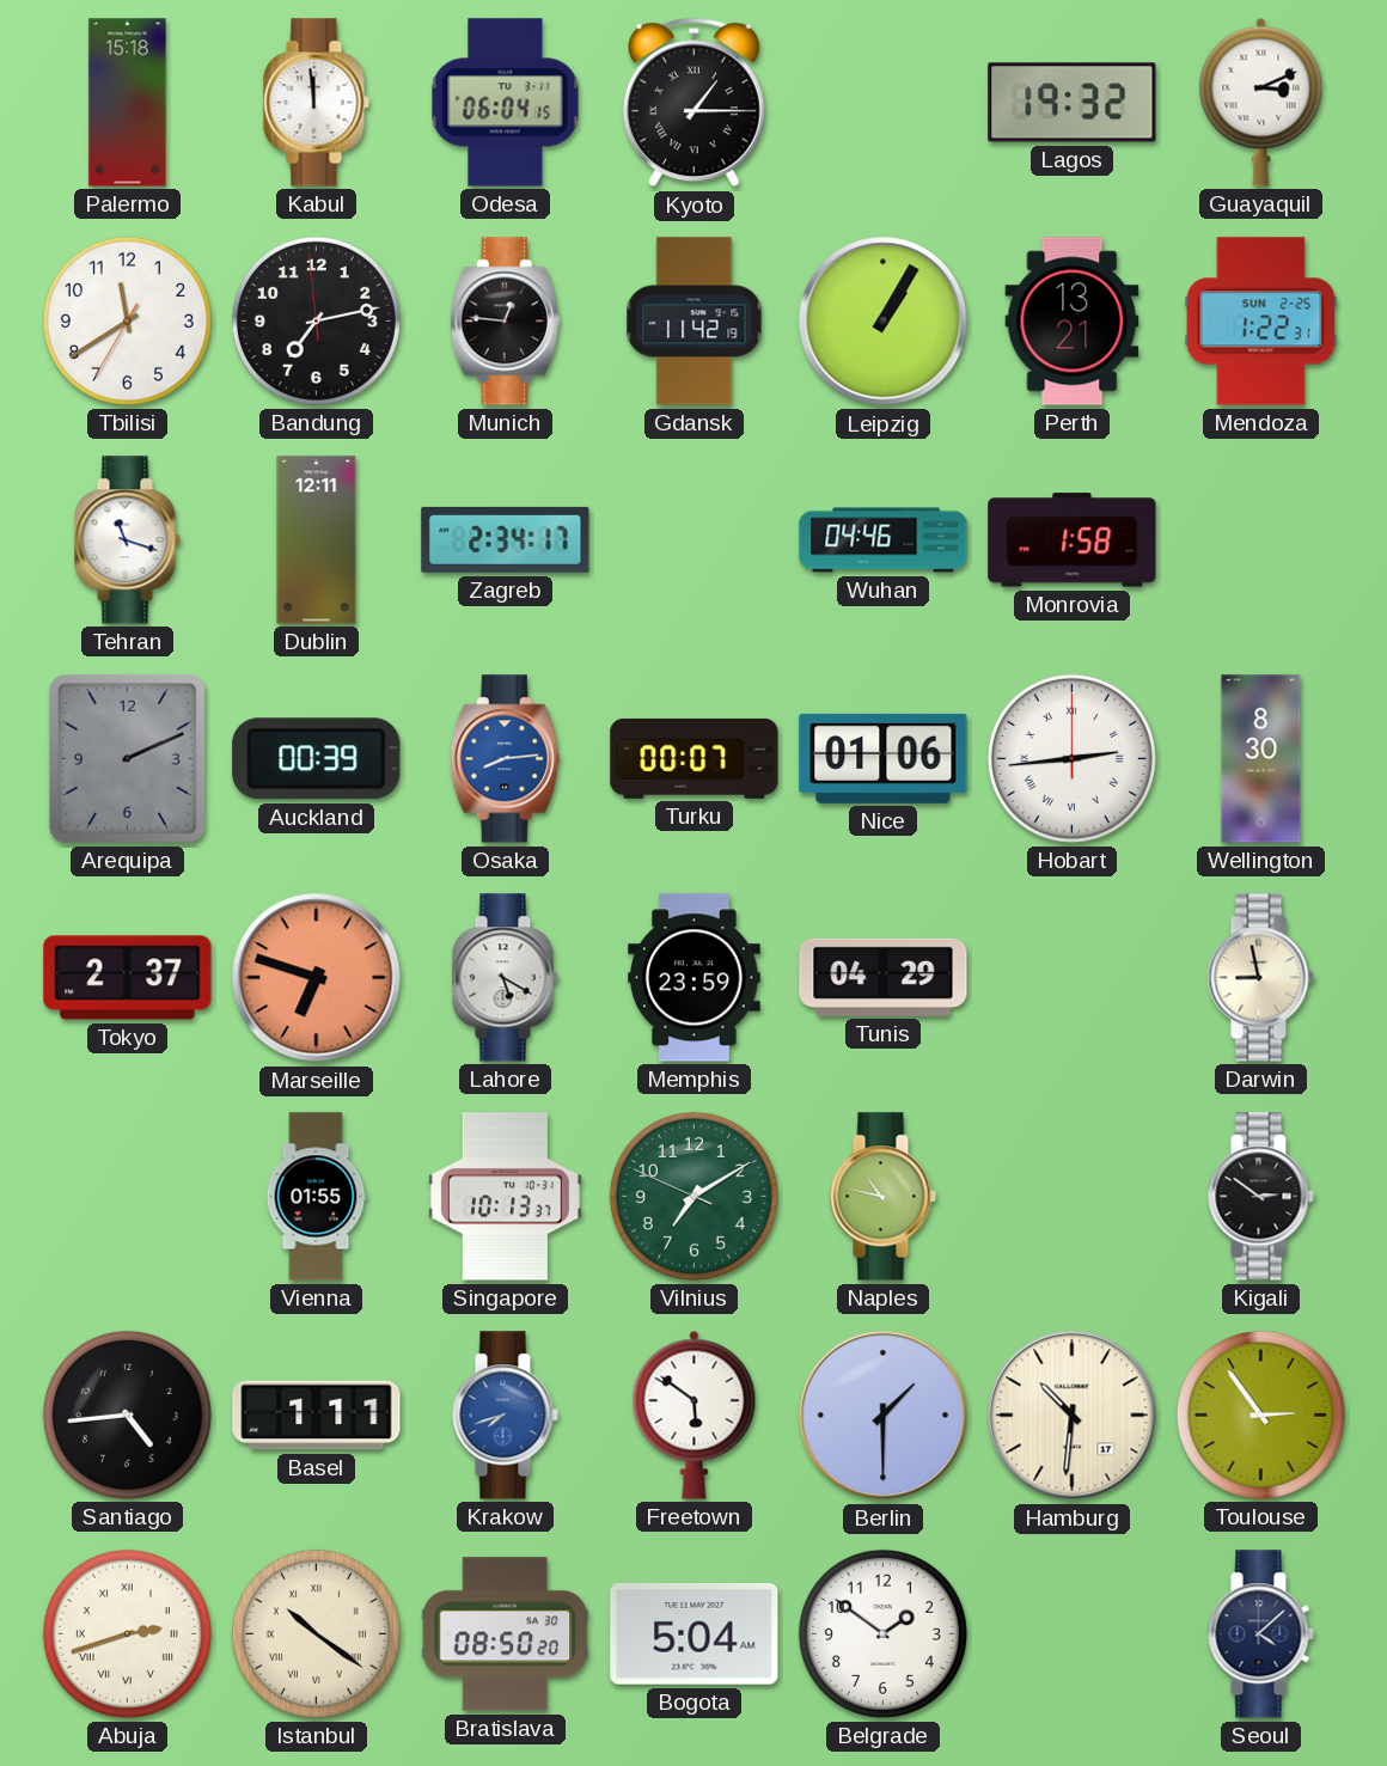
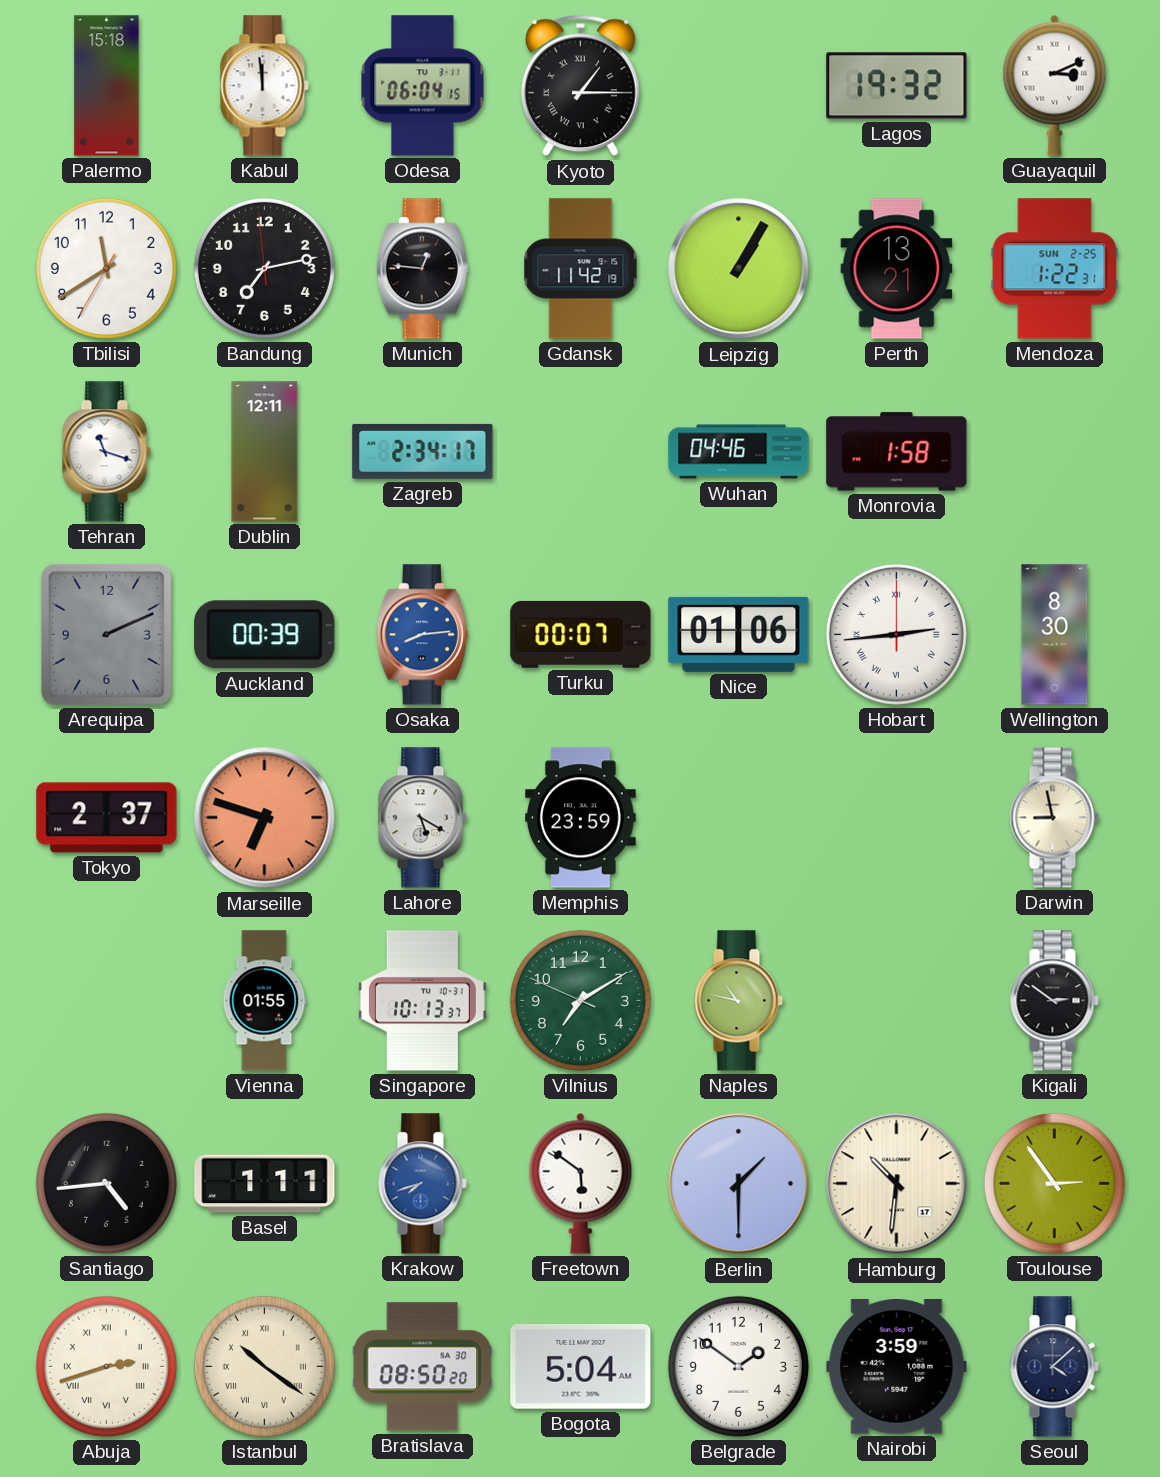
Tunis: 04:29 -> none (884, 977)
Nairobi: none -> 3:59 (897, 1367)
